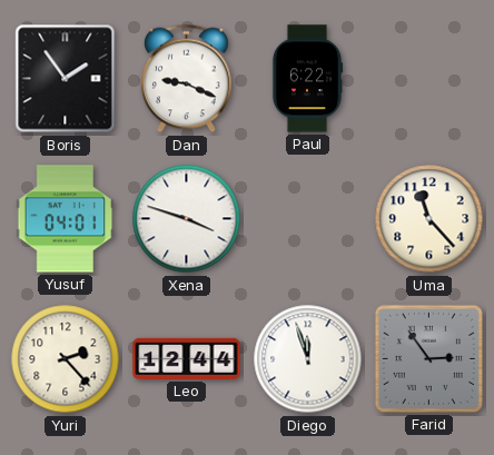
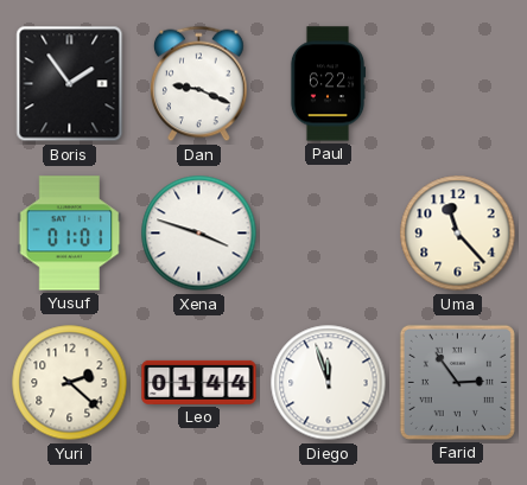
Yusuf: 04:01 -> 01:01 (70, 234)
Yuri: 2:23 -> 2:22 (70, 383)
Leo: 12:44 -> 01:44 (199, 382)
